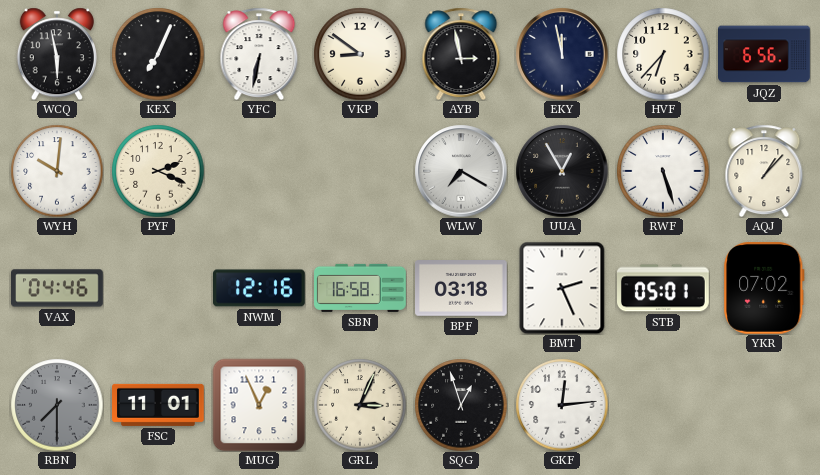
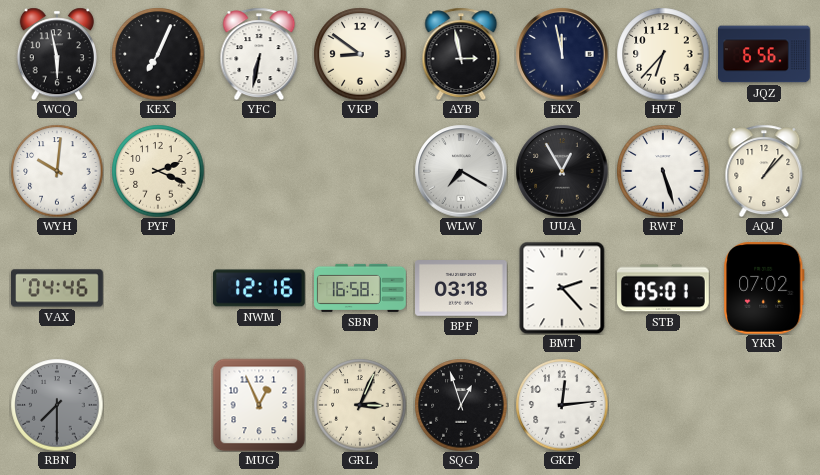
BMT: 2:26 -> 2:23 (562, 288)
FSC: 11:01 -> none (159, 405)
